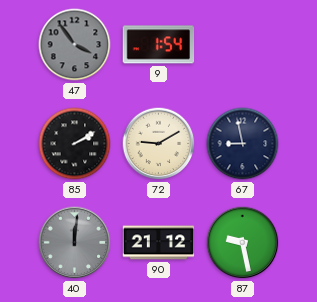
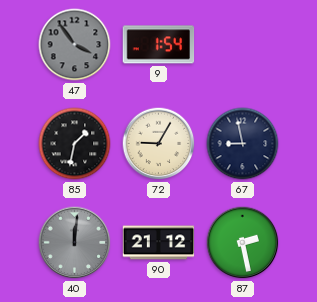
85: 2:10 -> 1:32 (75, 144)
72: 9:10 -> 9:05 (159, 144)
87: 9:28 -> 2:28 (243, 243)
